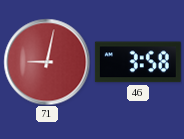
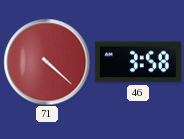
71: 9:02 -> 4:22 (47, 62)
